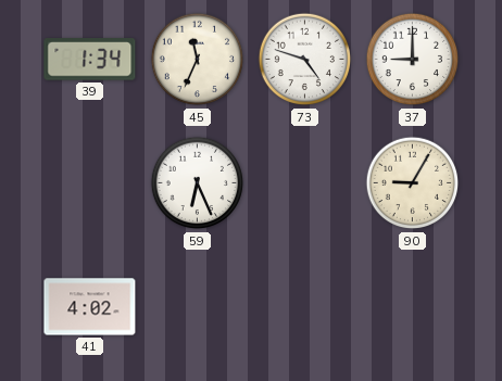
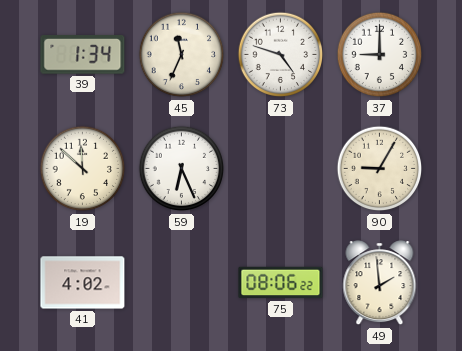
19: none -> 11:52 (83, 169)
75: none -> 08:06 (281, 283)
49: none -> 1:59 (380, 283)
